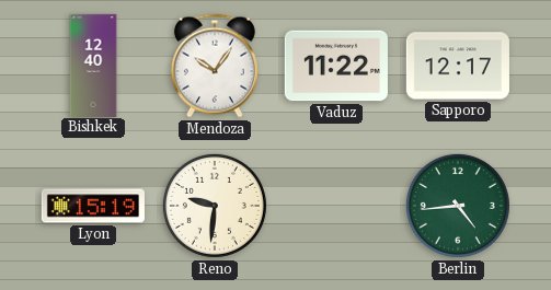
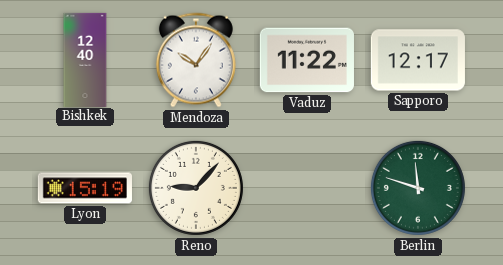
Reno: 9:31 -> 9:07 (196, 188)
Berlin: 4:44 -> 11:48 (418, 188)
